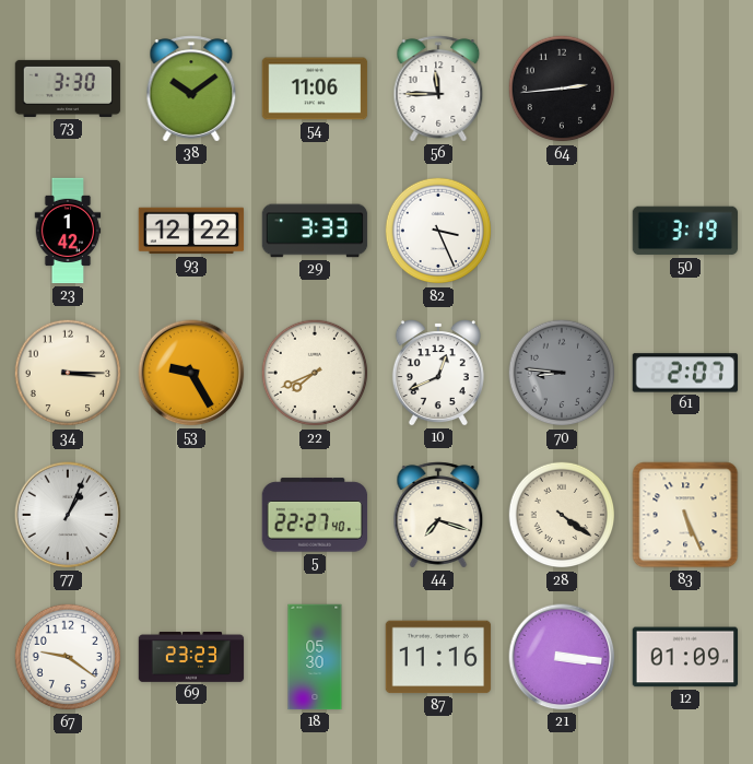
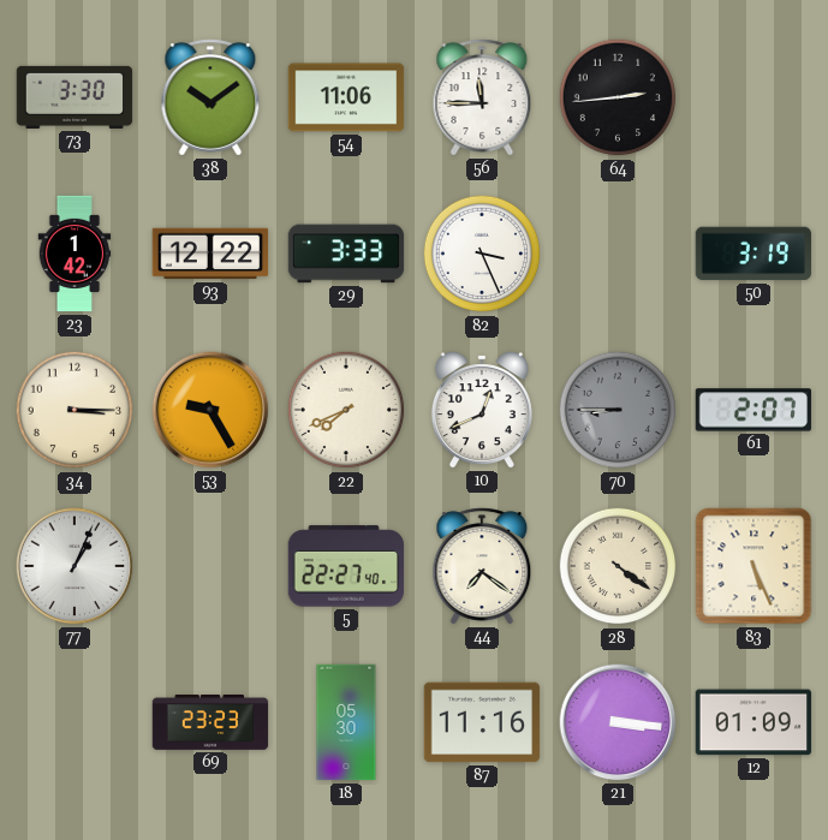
70: 8:46 -> 8:45 (618, 410)
44: 7:18 -> 7:21 (482, 566)
67: 9:21 -> none (68, 657)
